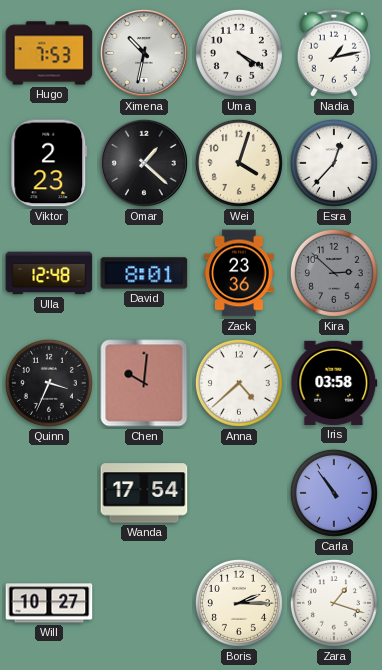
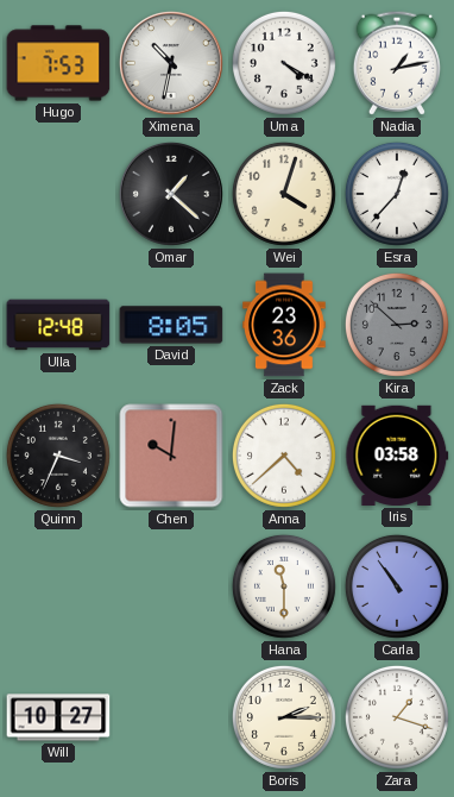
Viktor: 2:23 -> none (49, 163)
David: 8:01 -> 8:05 (171, 325)
Wanda: 17:54 -> none (144, 493)
Hana: none -> 11:30 (284, 586)
